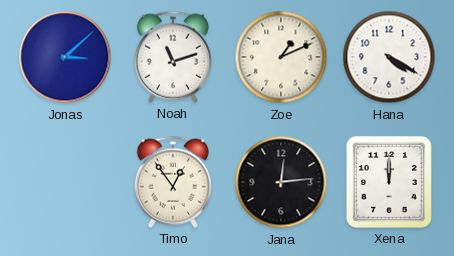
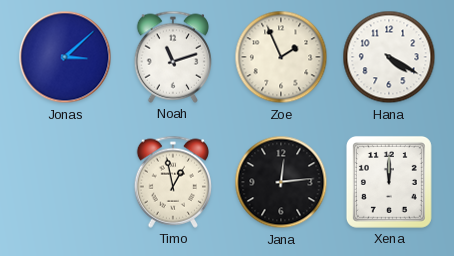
Zoe: 1:11 -> 1:56 (281, 57)
Timo: 12:54 -> 12:58 (172, 182)
